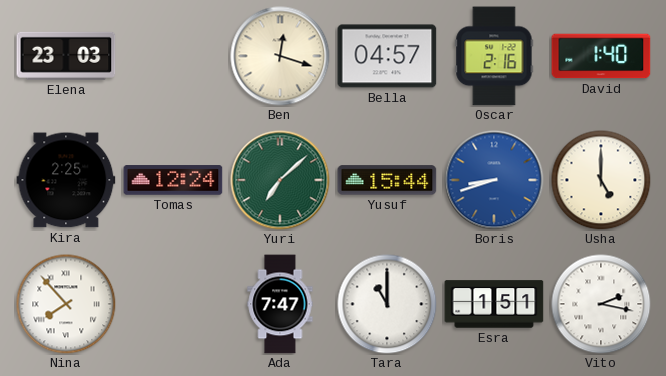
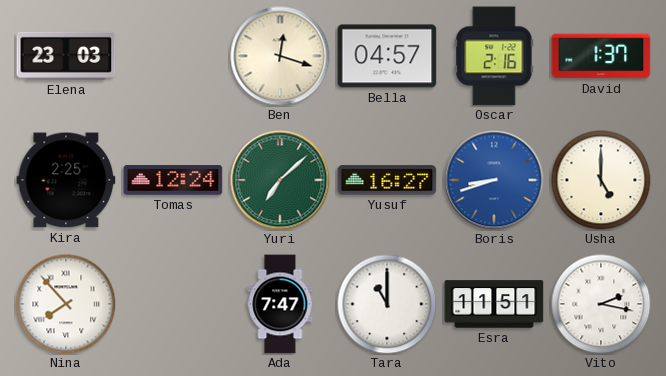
David: 1:40 -> 1:37 (601, 56)
Yusuf: 15:44 -> 16:27 (387, 180)
Esra: 1:51 -> 11:51 (494, 304)
